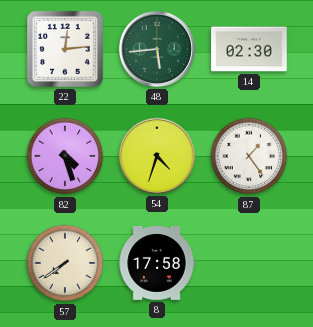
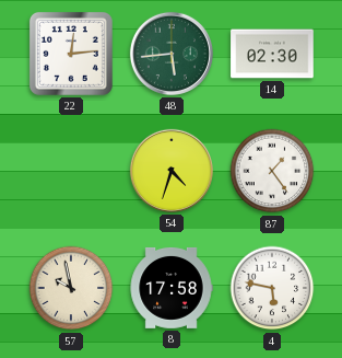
82: 4:27 -> none (65, 156)
57: 7:39 -> 9:58 (71, 288)
4: none -> 5:47 (272, 288)
